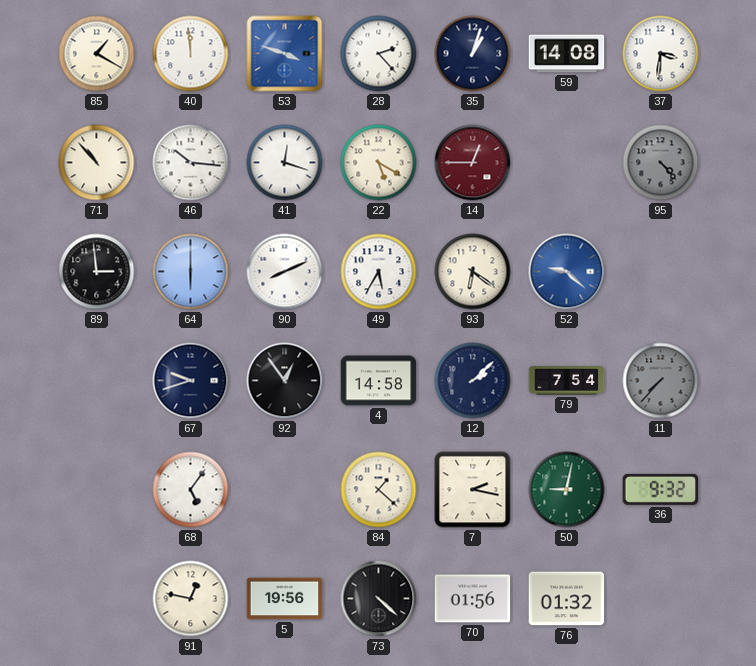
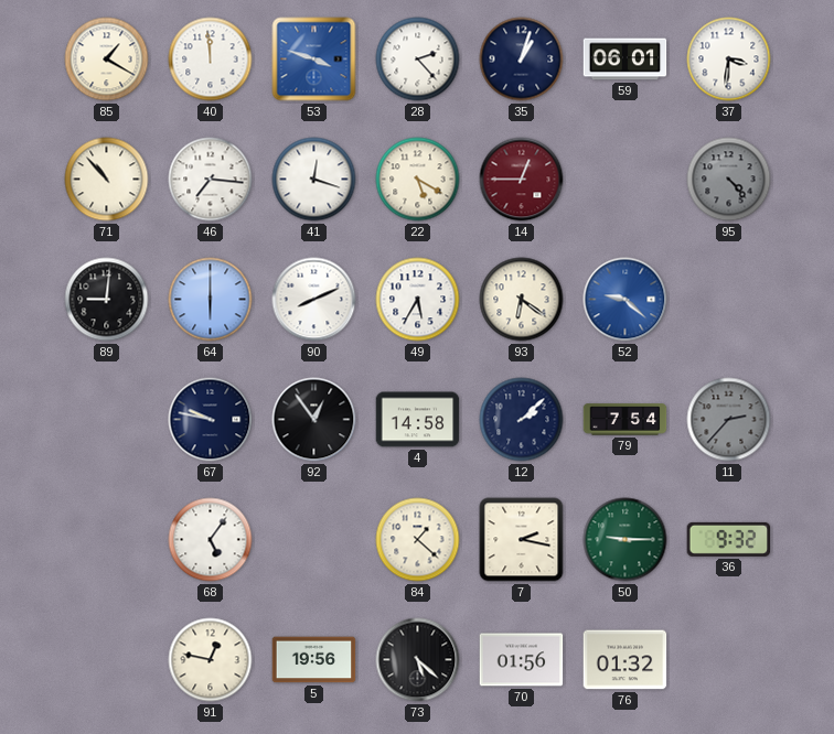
59: 14:08 -> 06:01 (625, 60)
46: 10:16 -> 7:16 (211, 180)
89: 2:59 -> 9:01 (107, 300)
67: 9:42 -> 9:47 (211, 420)
11: 7:37 -> 2:37 (729, 420)
50: 9:02 -> 9:15 (625, 540)
73: 4:22 -> 5:22 (418, 660)
